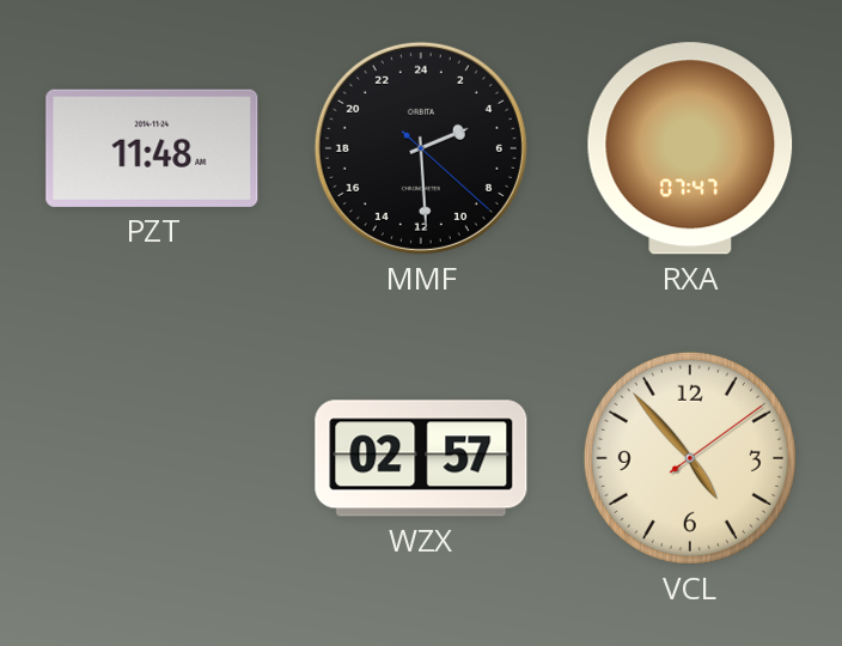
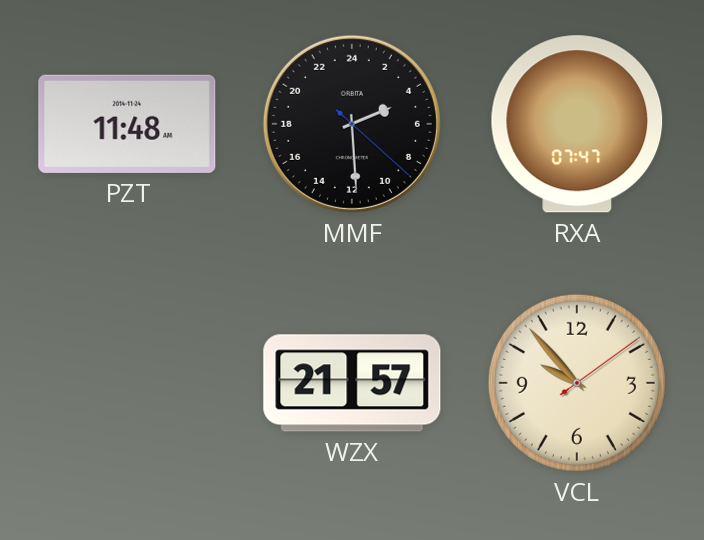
WZX: 02:57 -> 21:57 (352, 383)
VCL: 4:53 -> 9:53 (577, 383)
